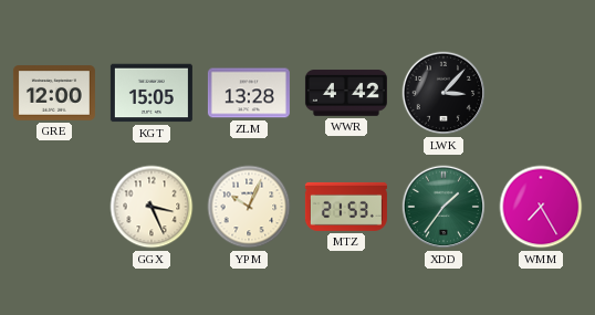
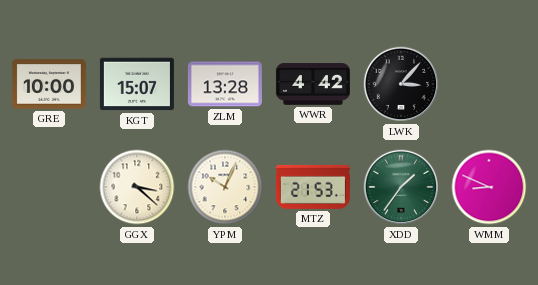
GRE: 12:00 -> 10:00 (49, 84)
KGT: 15:05 -> 15:07 (137, 84)
GGX: 3:26 -> 3:22 (137, 187)
WMM: 7:25 -> 8:49 (489, 187)
